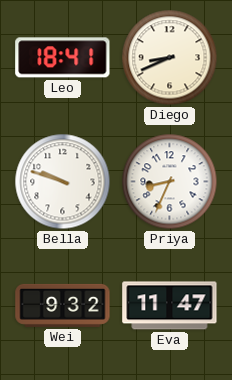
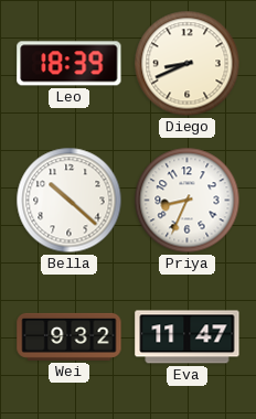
Leo: 18:41 -> 18:39 (70, 64)
Bella: 9:48 -> 10:22 (70, 201)
